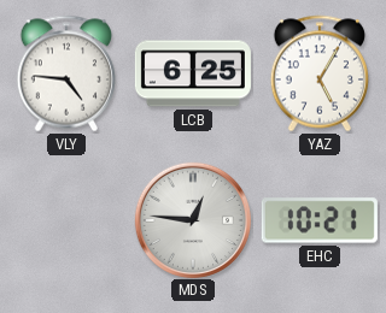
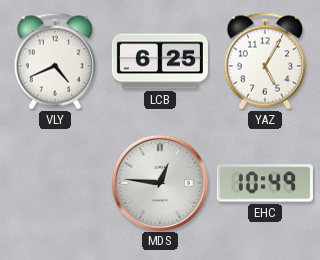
VLY: 4:46 -> 4:41 (54, 61)
EHC: 10:21 -> 10:49 (265, 183)
